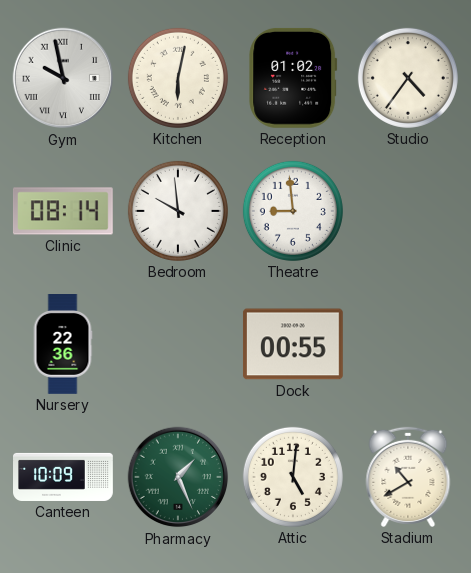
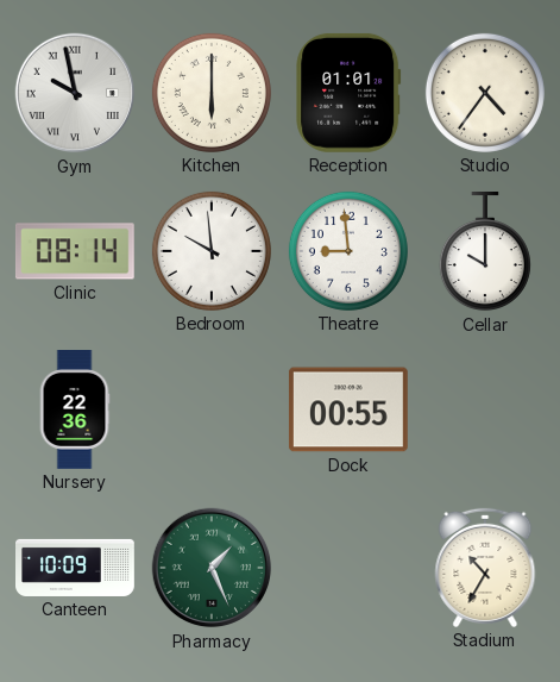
Kitchen: 6:02 -> 6:00 (212, 93)
Reception: 01:02 -> 01:01 (348, 93)
Cellar: none -> 10:00 (485, 252)
Attic: 5:01 -> none (293, 477)
Stadium: 10:40 -> 10:35 (485, 568)
